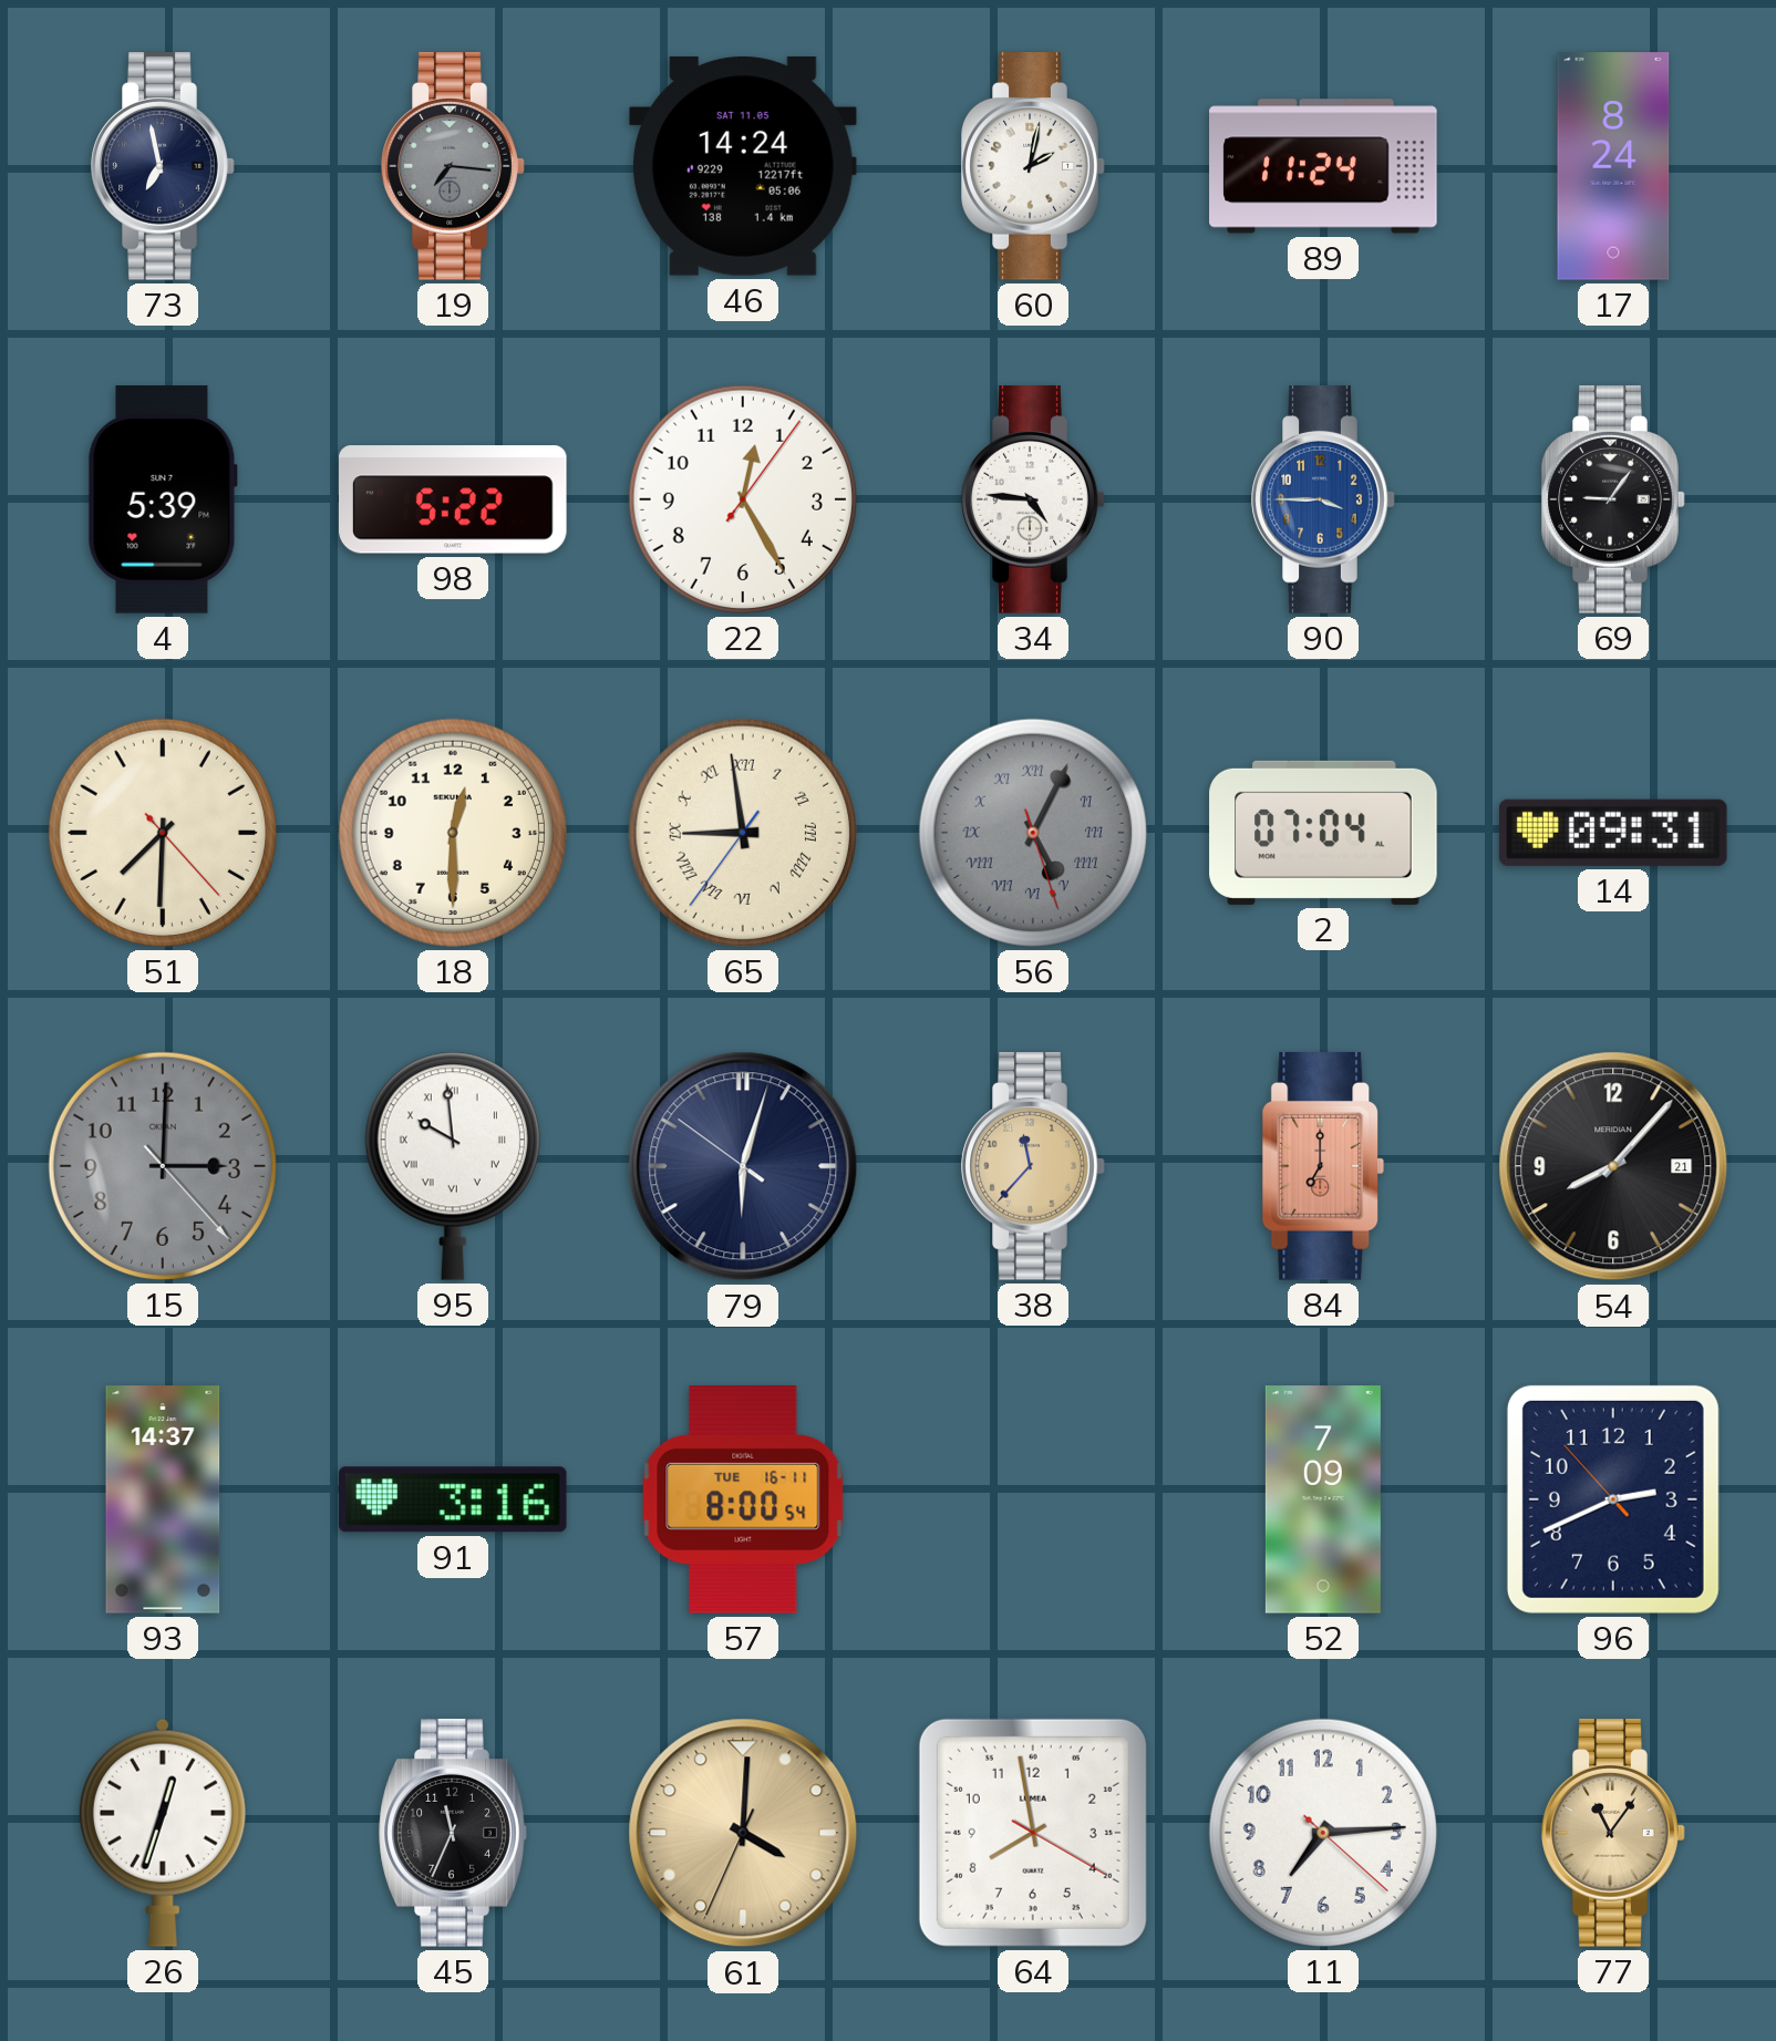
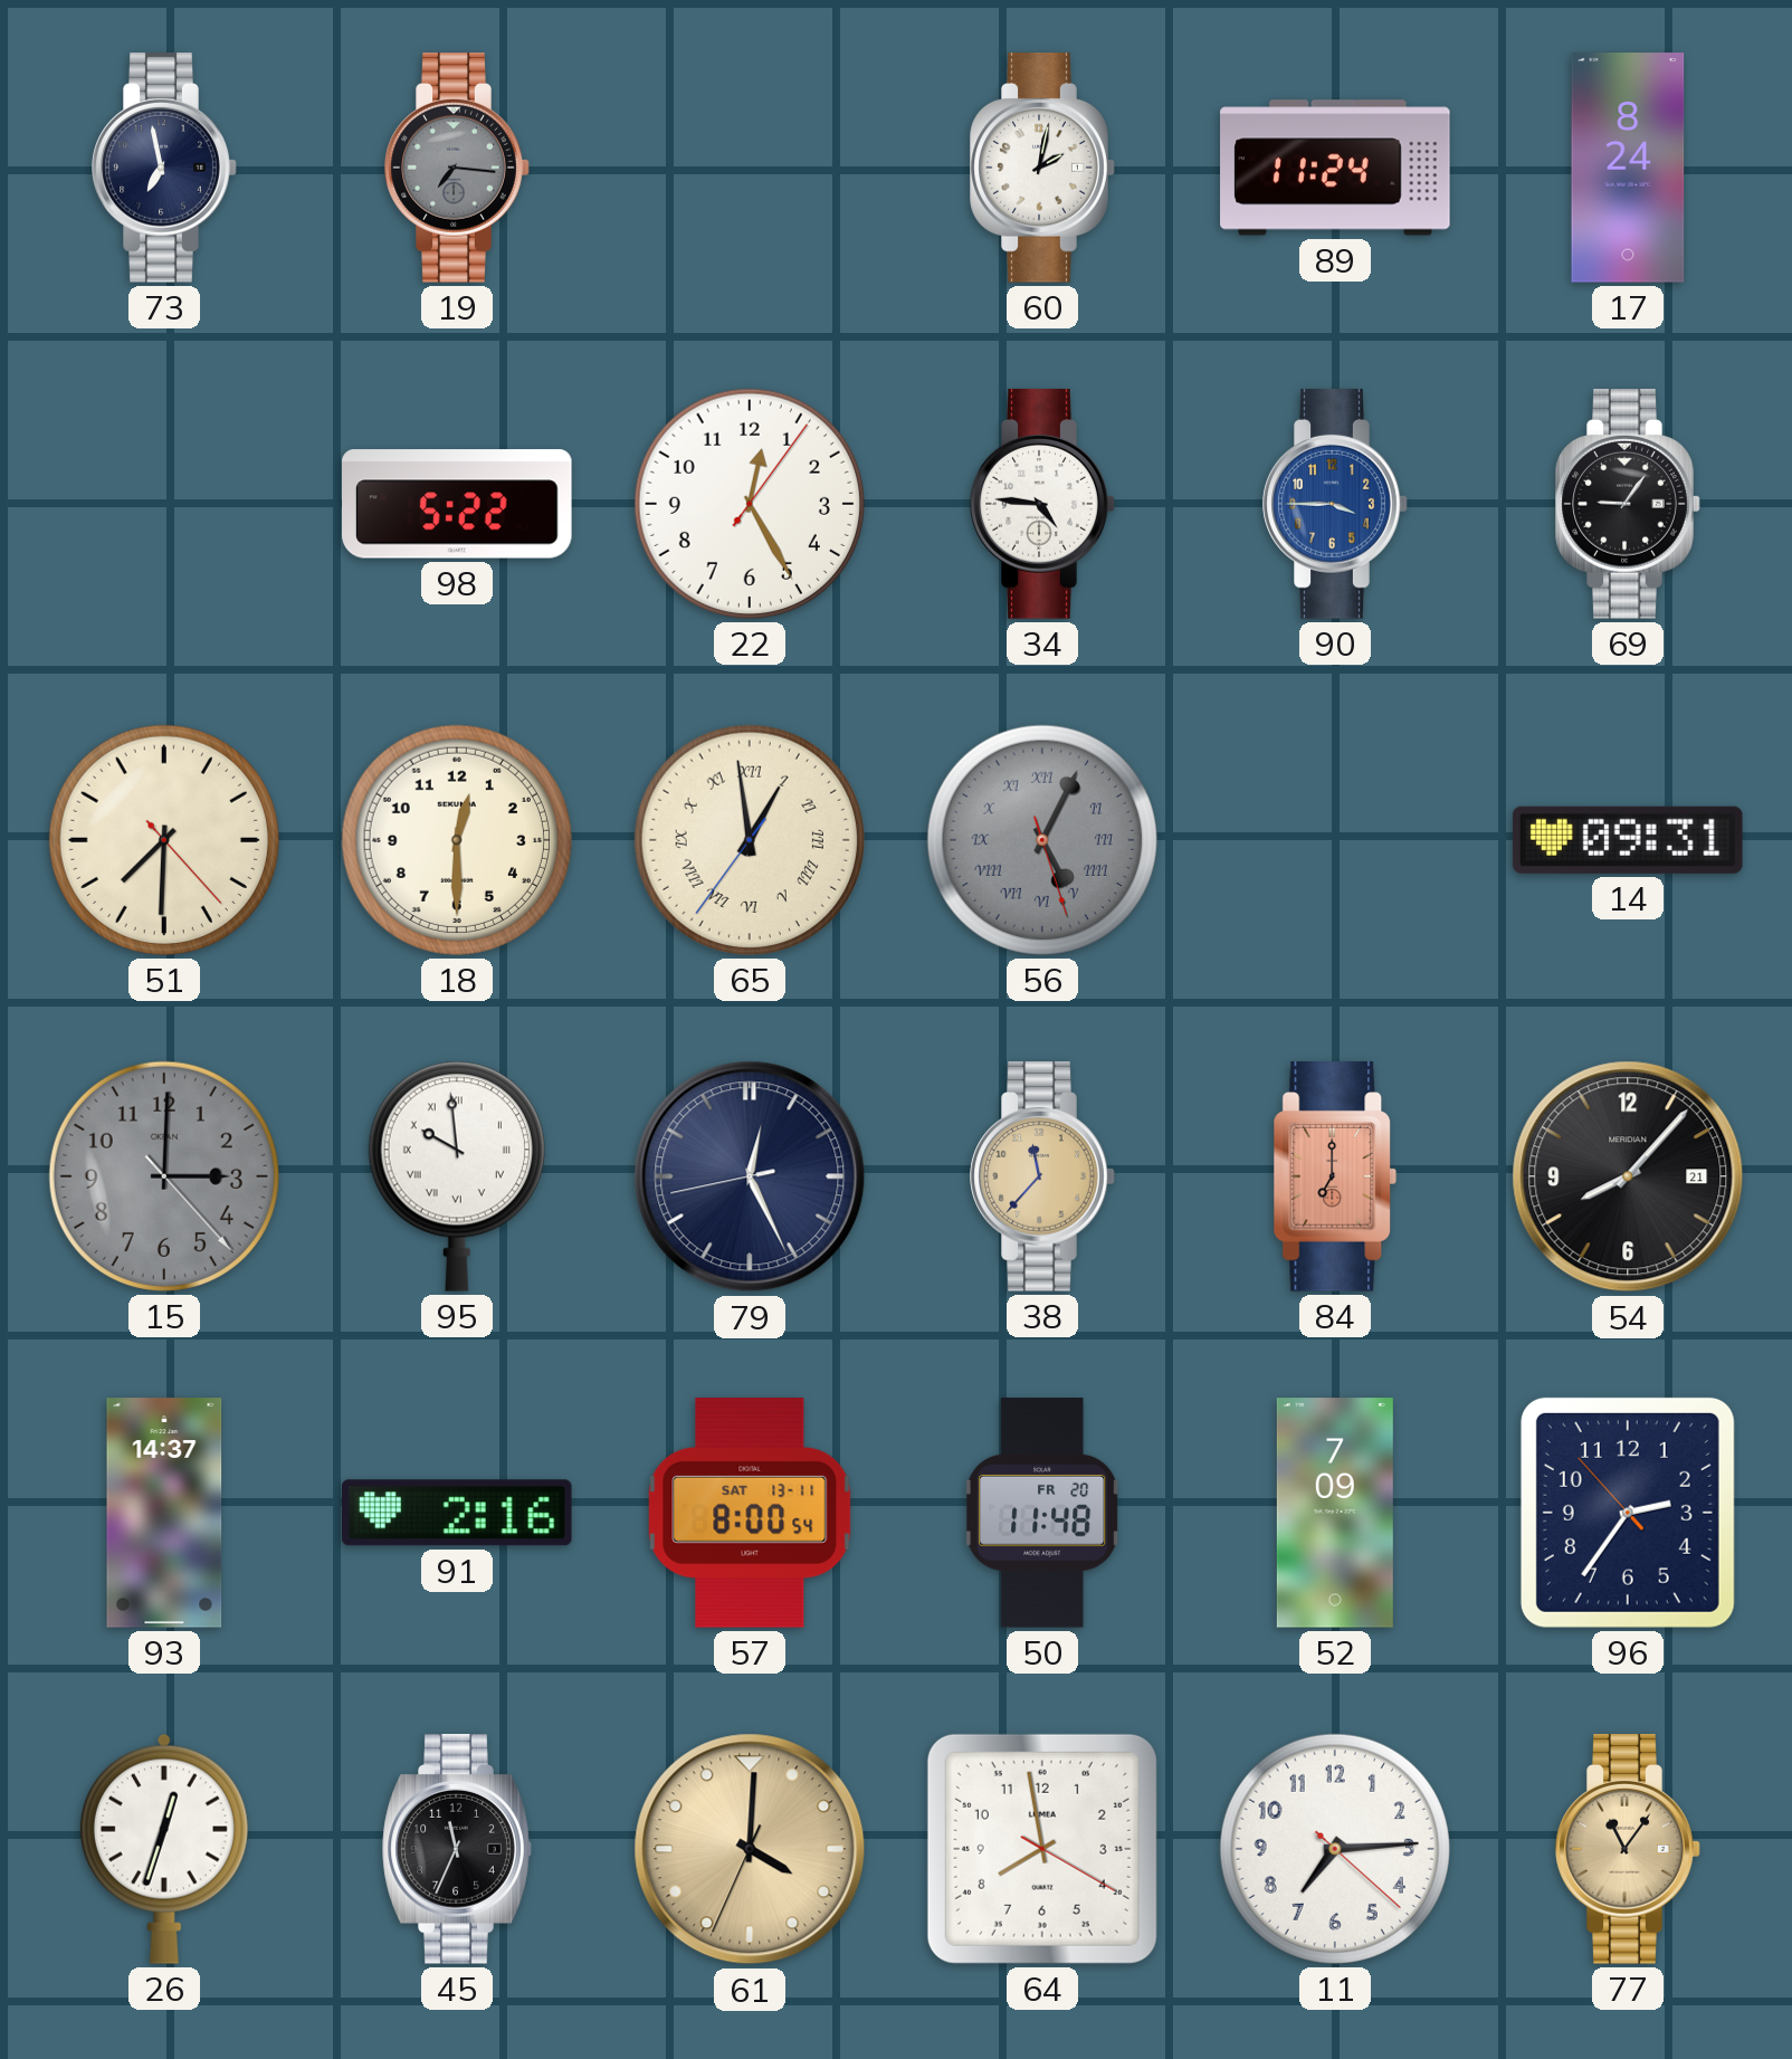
46: 14:24 -> none (743, 166)
4: 5:39 -> none (163, 499)
65: 8:58 -> 12:58 (750, 840)
2: 07:04 -> none (1323, 833)
79: 6:02 -> 12:25 (750, 1176)
91: 3:16 -> 2:16 (457, 1513)
57 date: TUE 16-11 -> SAT 13-11 (750, 1514)
50: none -> 11:48 (1043, 1513)
96: 2:40 -> 2:35 (1628, 1513)
